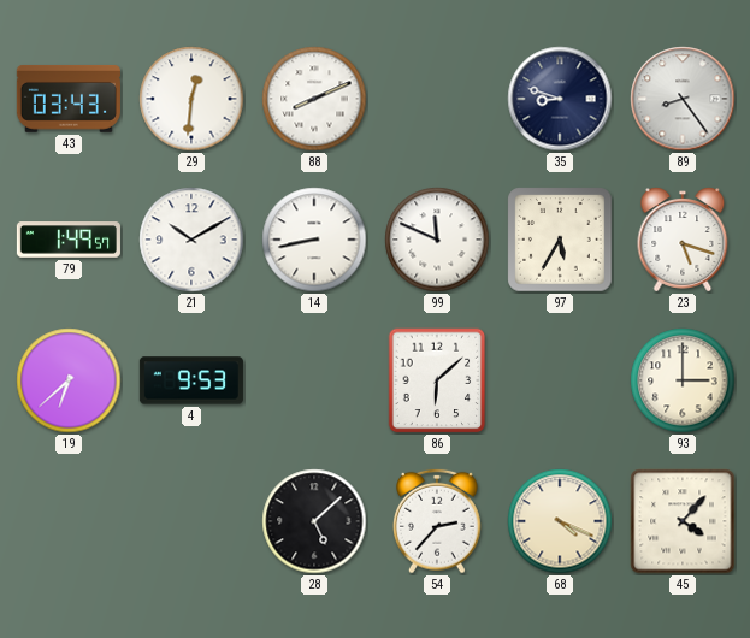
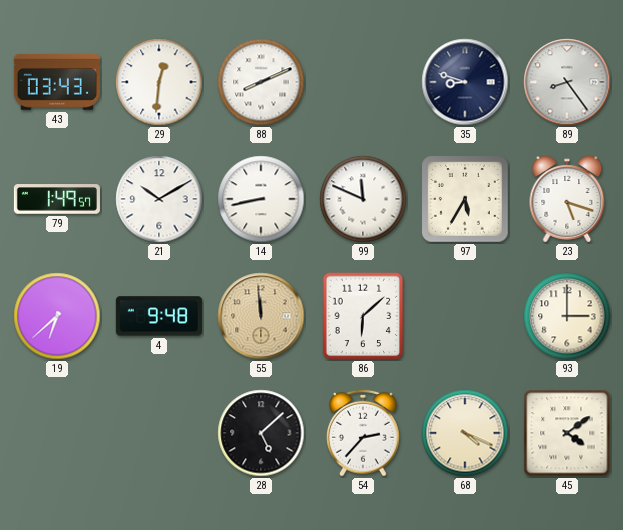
4: 9:53 -> 9:48 (159, 316)
55: none -> 11:59 (261, 316)
45: 4:07 -> 4:09 (567, 433)
